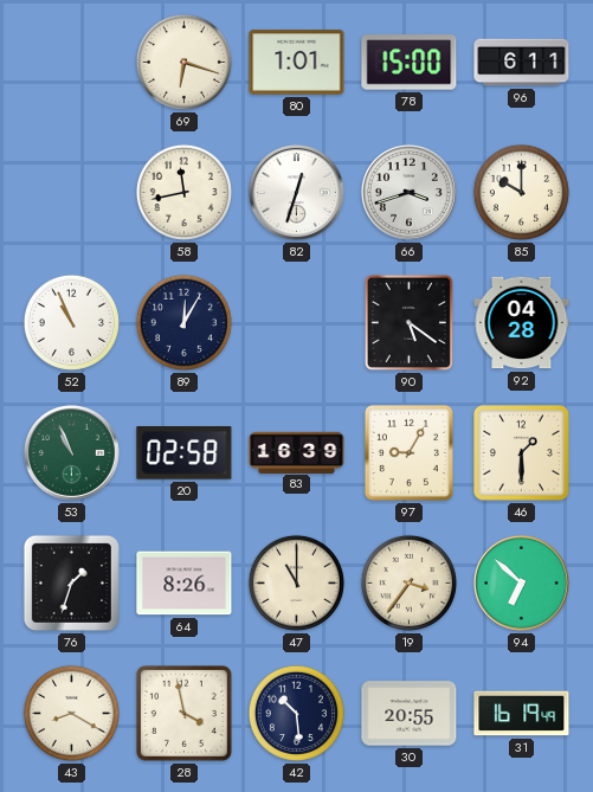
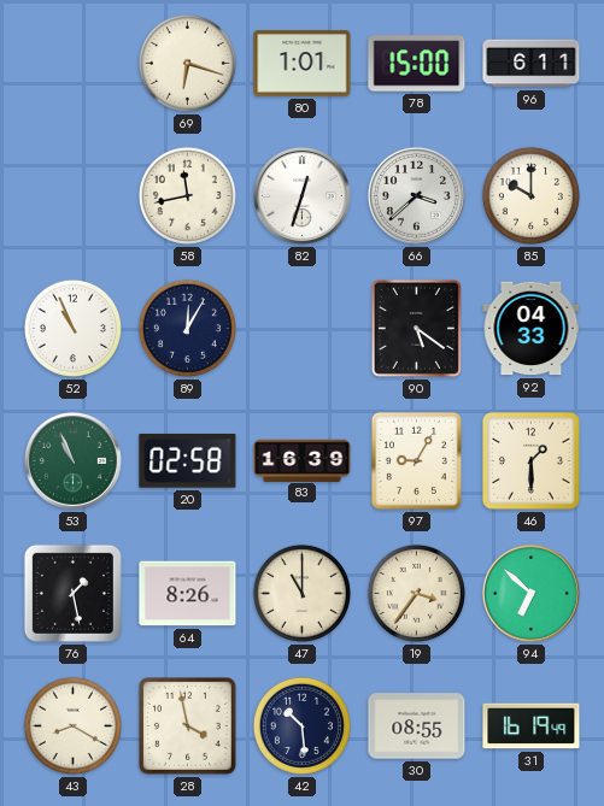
66: 3:42 -> 3:38 (416, 195)
92: 04:28 -> 04:33 (532, 329)
76: 1:33 -> 1:28 (72, 593)
30: 20:55 -> 08:55 (417, 726)
